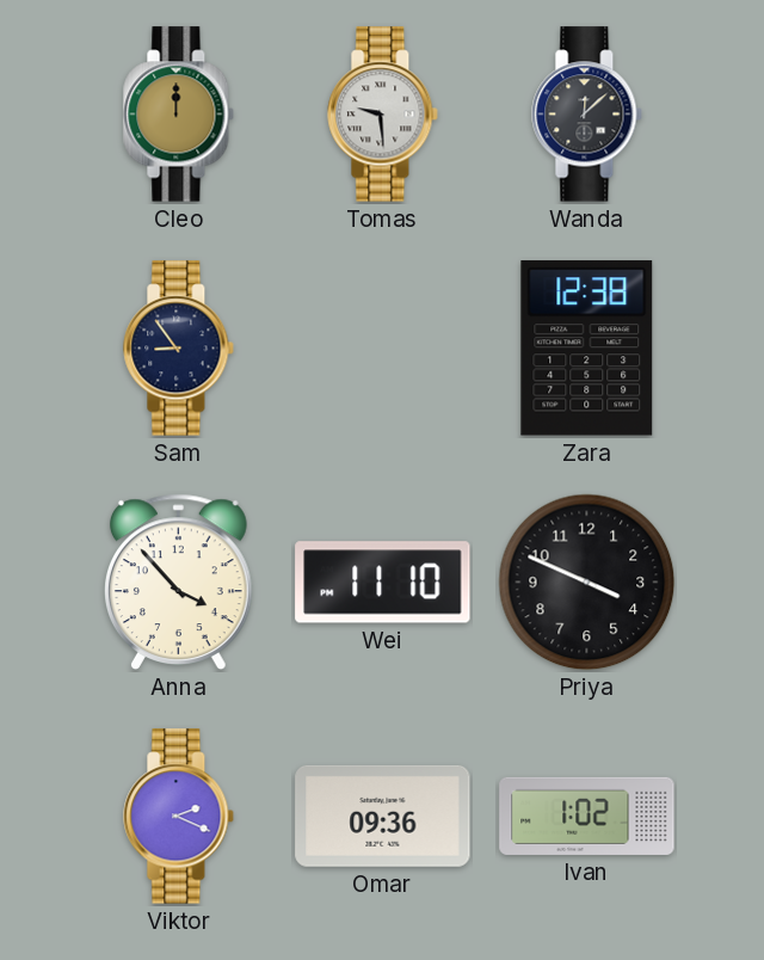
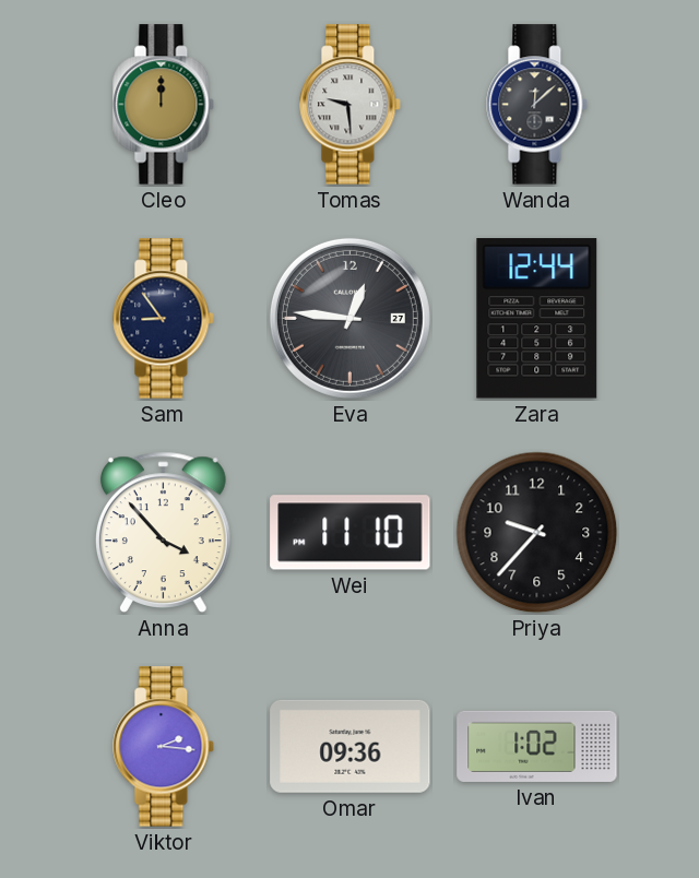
Eva: none -> 12:46 (349, 318)
Zara: 12:38 -> 12:44 (537, 319)
Priya: 3:49 -> 9:37 (537, 533)
Viktor: 2:19 -> 2:16 (164, 747)
